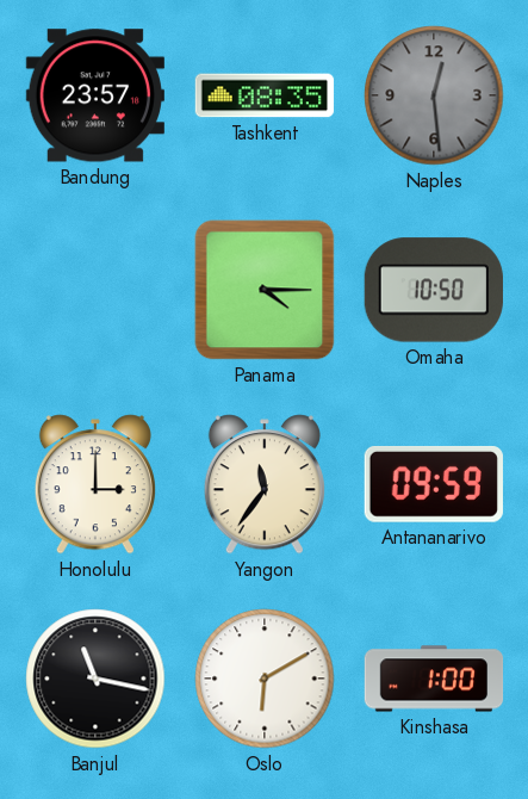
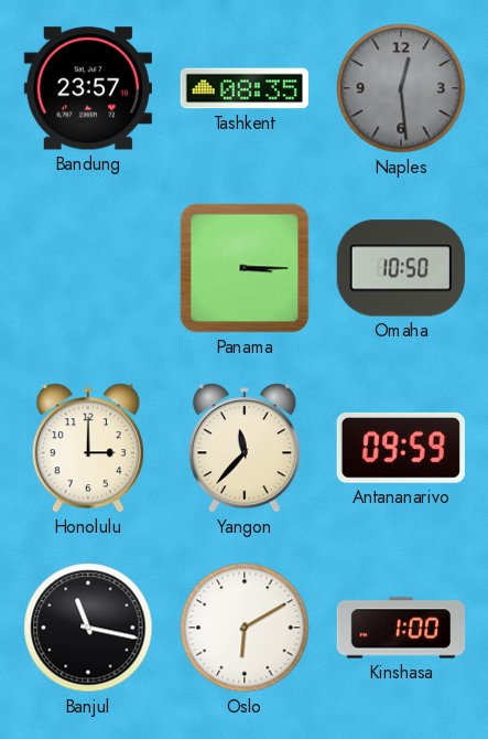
Panama: 4:15 -> 3:15 (245, 268)
Yangon: 11:36 -> 11:37 (245, 448)
